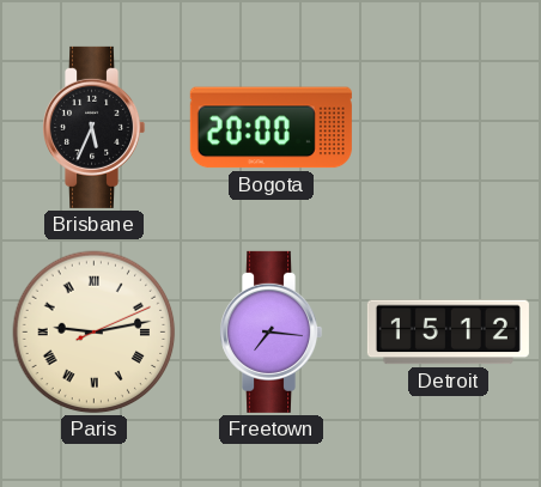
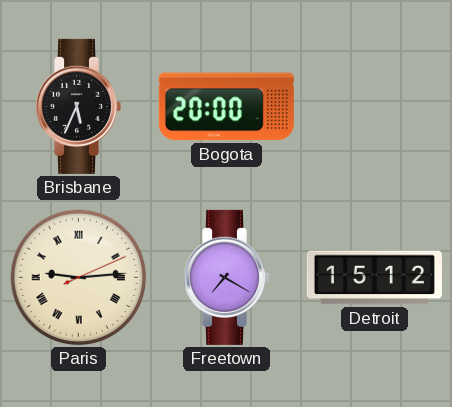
Paris: 9:13 -> 9:14 (79, 278)
Freetown: 7:16 -> 7:20 (227, 277)
